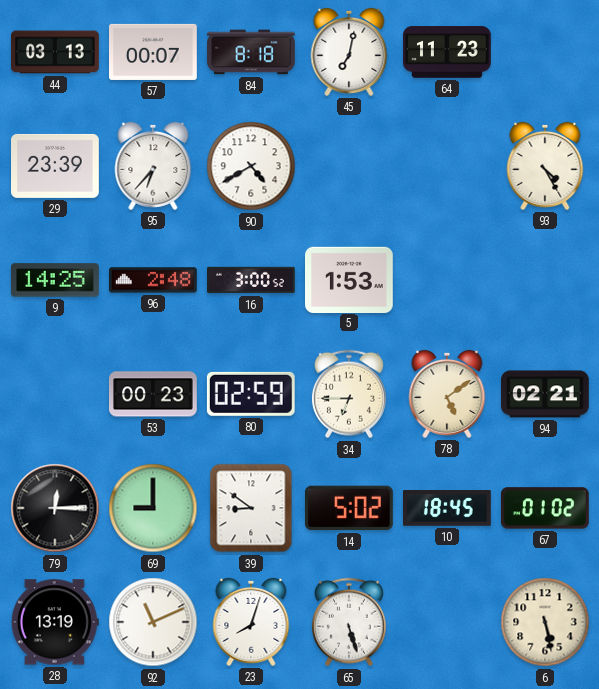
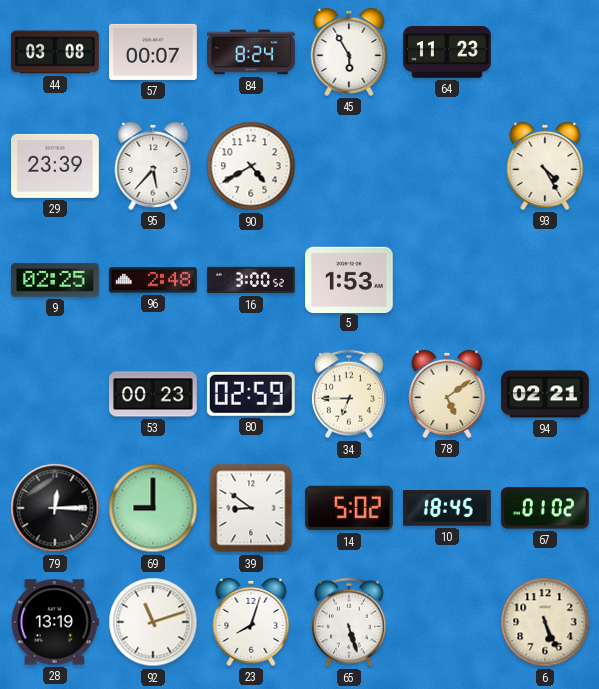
44: 03:13 -> 03:08 (56, 52)
84: 8:18 -> 8:24 (251, 52)
45: 7:02 -> 5:55 (349, 52)
95: 6:37 -> 5:37 (153, 166)
9: 14:25 -> 02:25 (56, 280)
92: 11:11 -> 11:12 (153, 622)
6: 5:28 -> 5:26 (545, 622)
